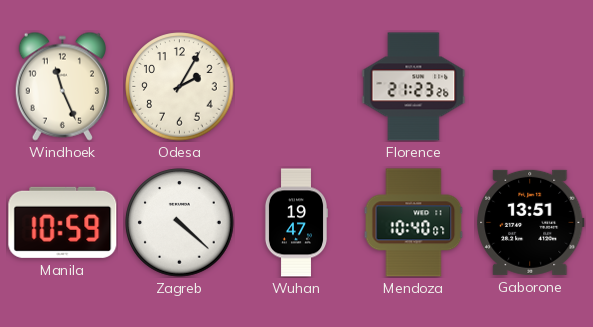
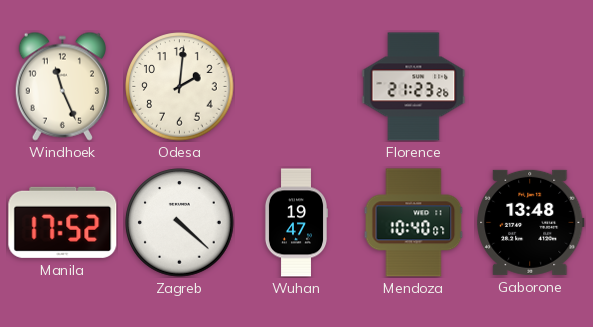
Odesa: 2:05 -> 2:01 (180, 87)
Manila: 10:59 -> 17:52 (63, 222)
Gaborone: 13:51 -> 13:48 (531, 222)
